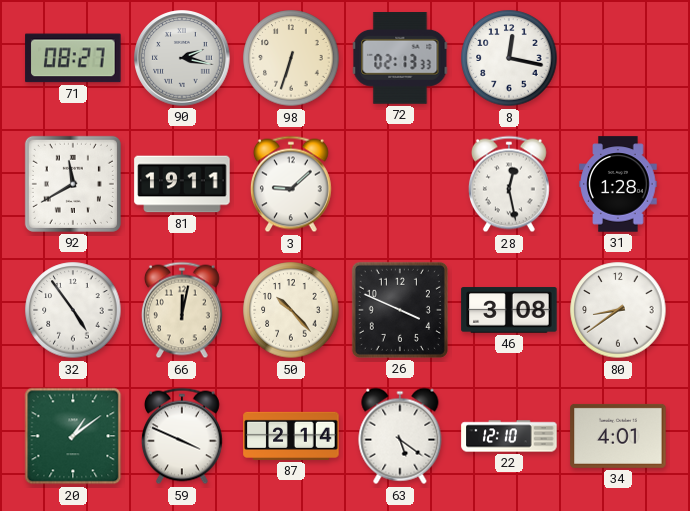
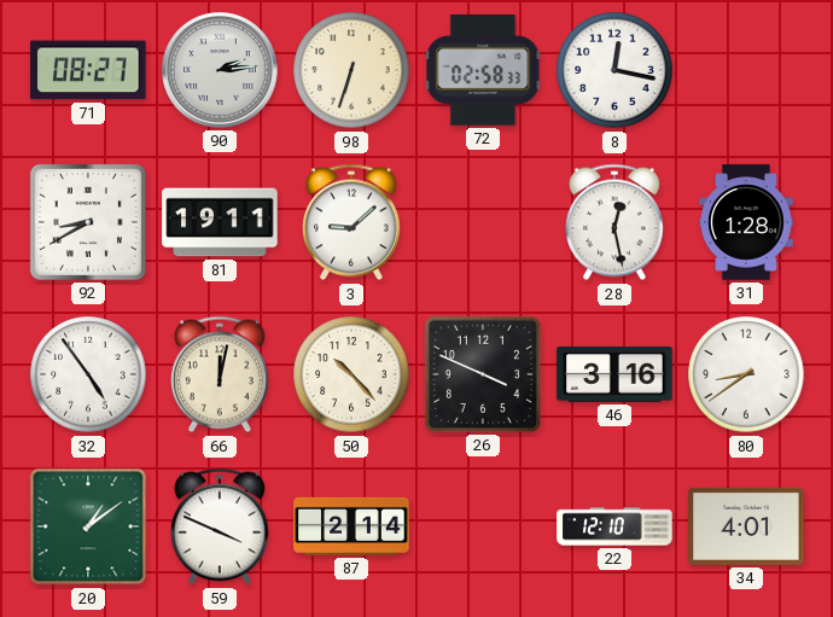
90: 2:17 -> 2:14 (220, 70)
72: 02:13 -> 02:58 (483, 71)
92: 11:40 -> 8:40 (88, 222)
46: 3:08 -> 3:16 (614, 374)
63: 5:21 -> none (400, 436)
